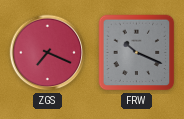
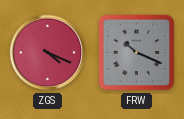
ZGS: 7:19 -> 4:19 (48, 53)
